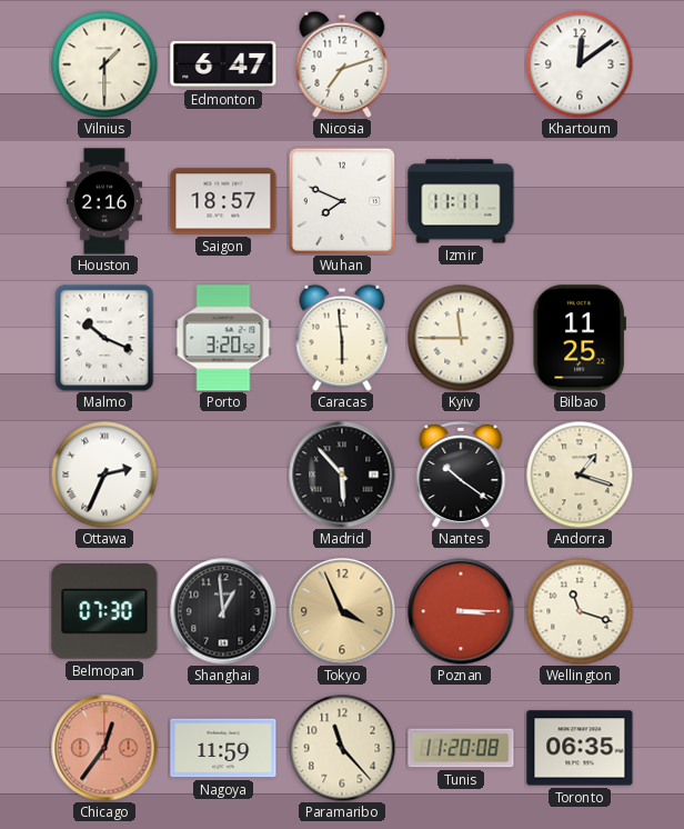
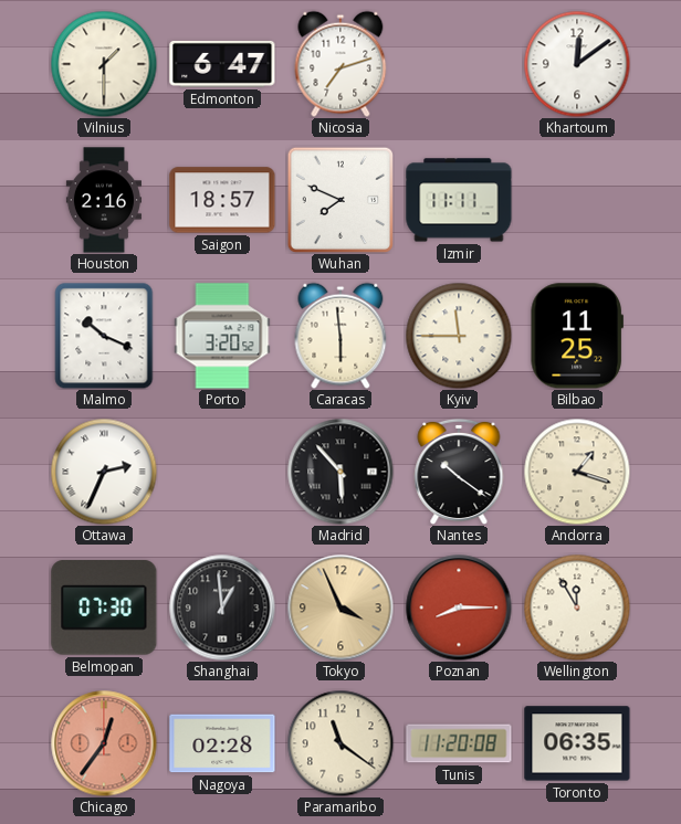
Poznan: 3:15 -> 8:15 (459, 608)
Wellington: 11:18 -> 11:55 (577, 608)
Nagoya: 11:59 -> 02:28 (222, 743)
Paramaribo: 11:23 -> 11:21 (340, 743)
